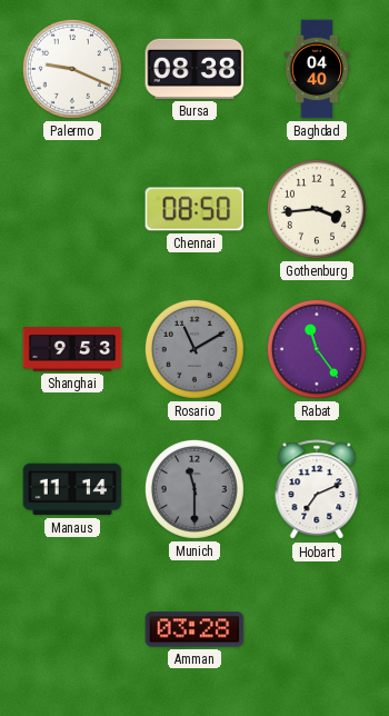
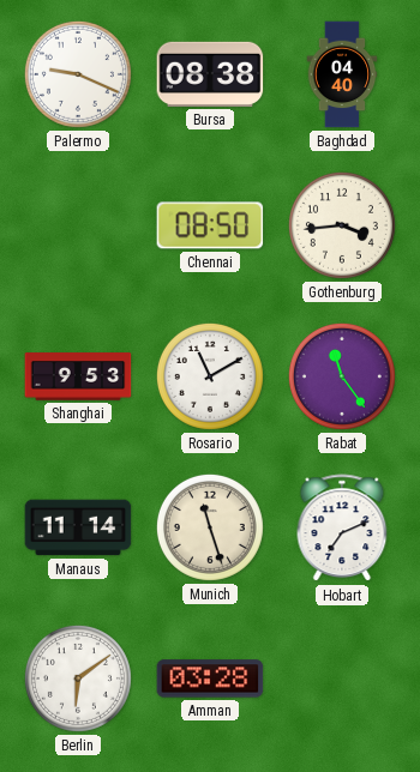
Rosario dial: grey -> white (210, 376)
Munich: 11:30 -> 11:27 (210, 527)
Munich dial: grey -> cream (210, 527)
Berlin: none -> 6:09 (78, 678)
